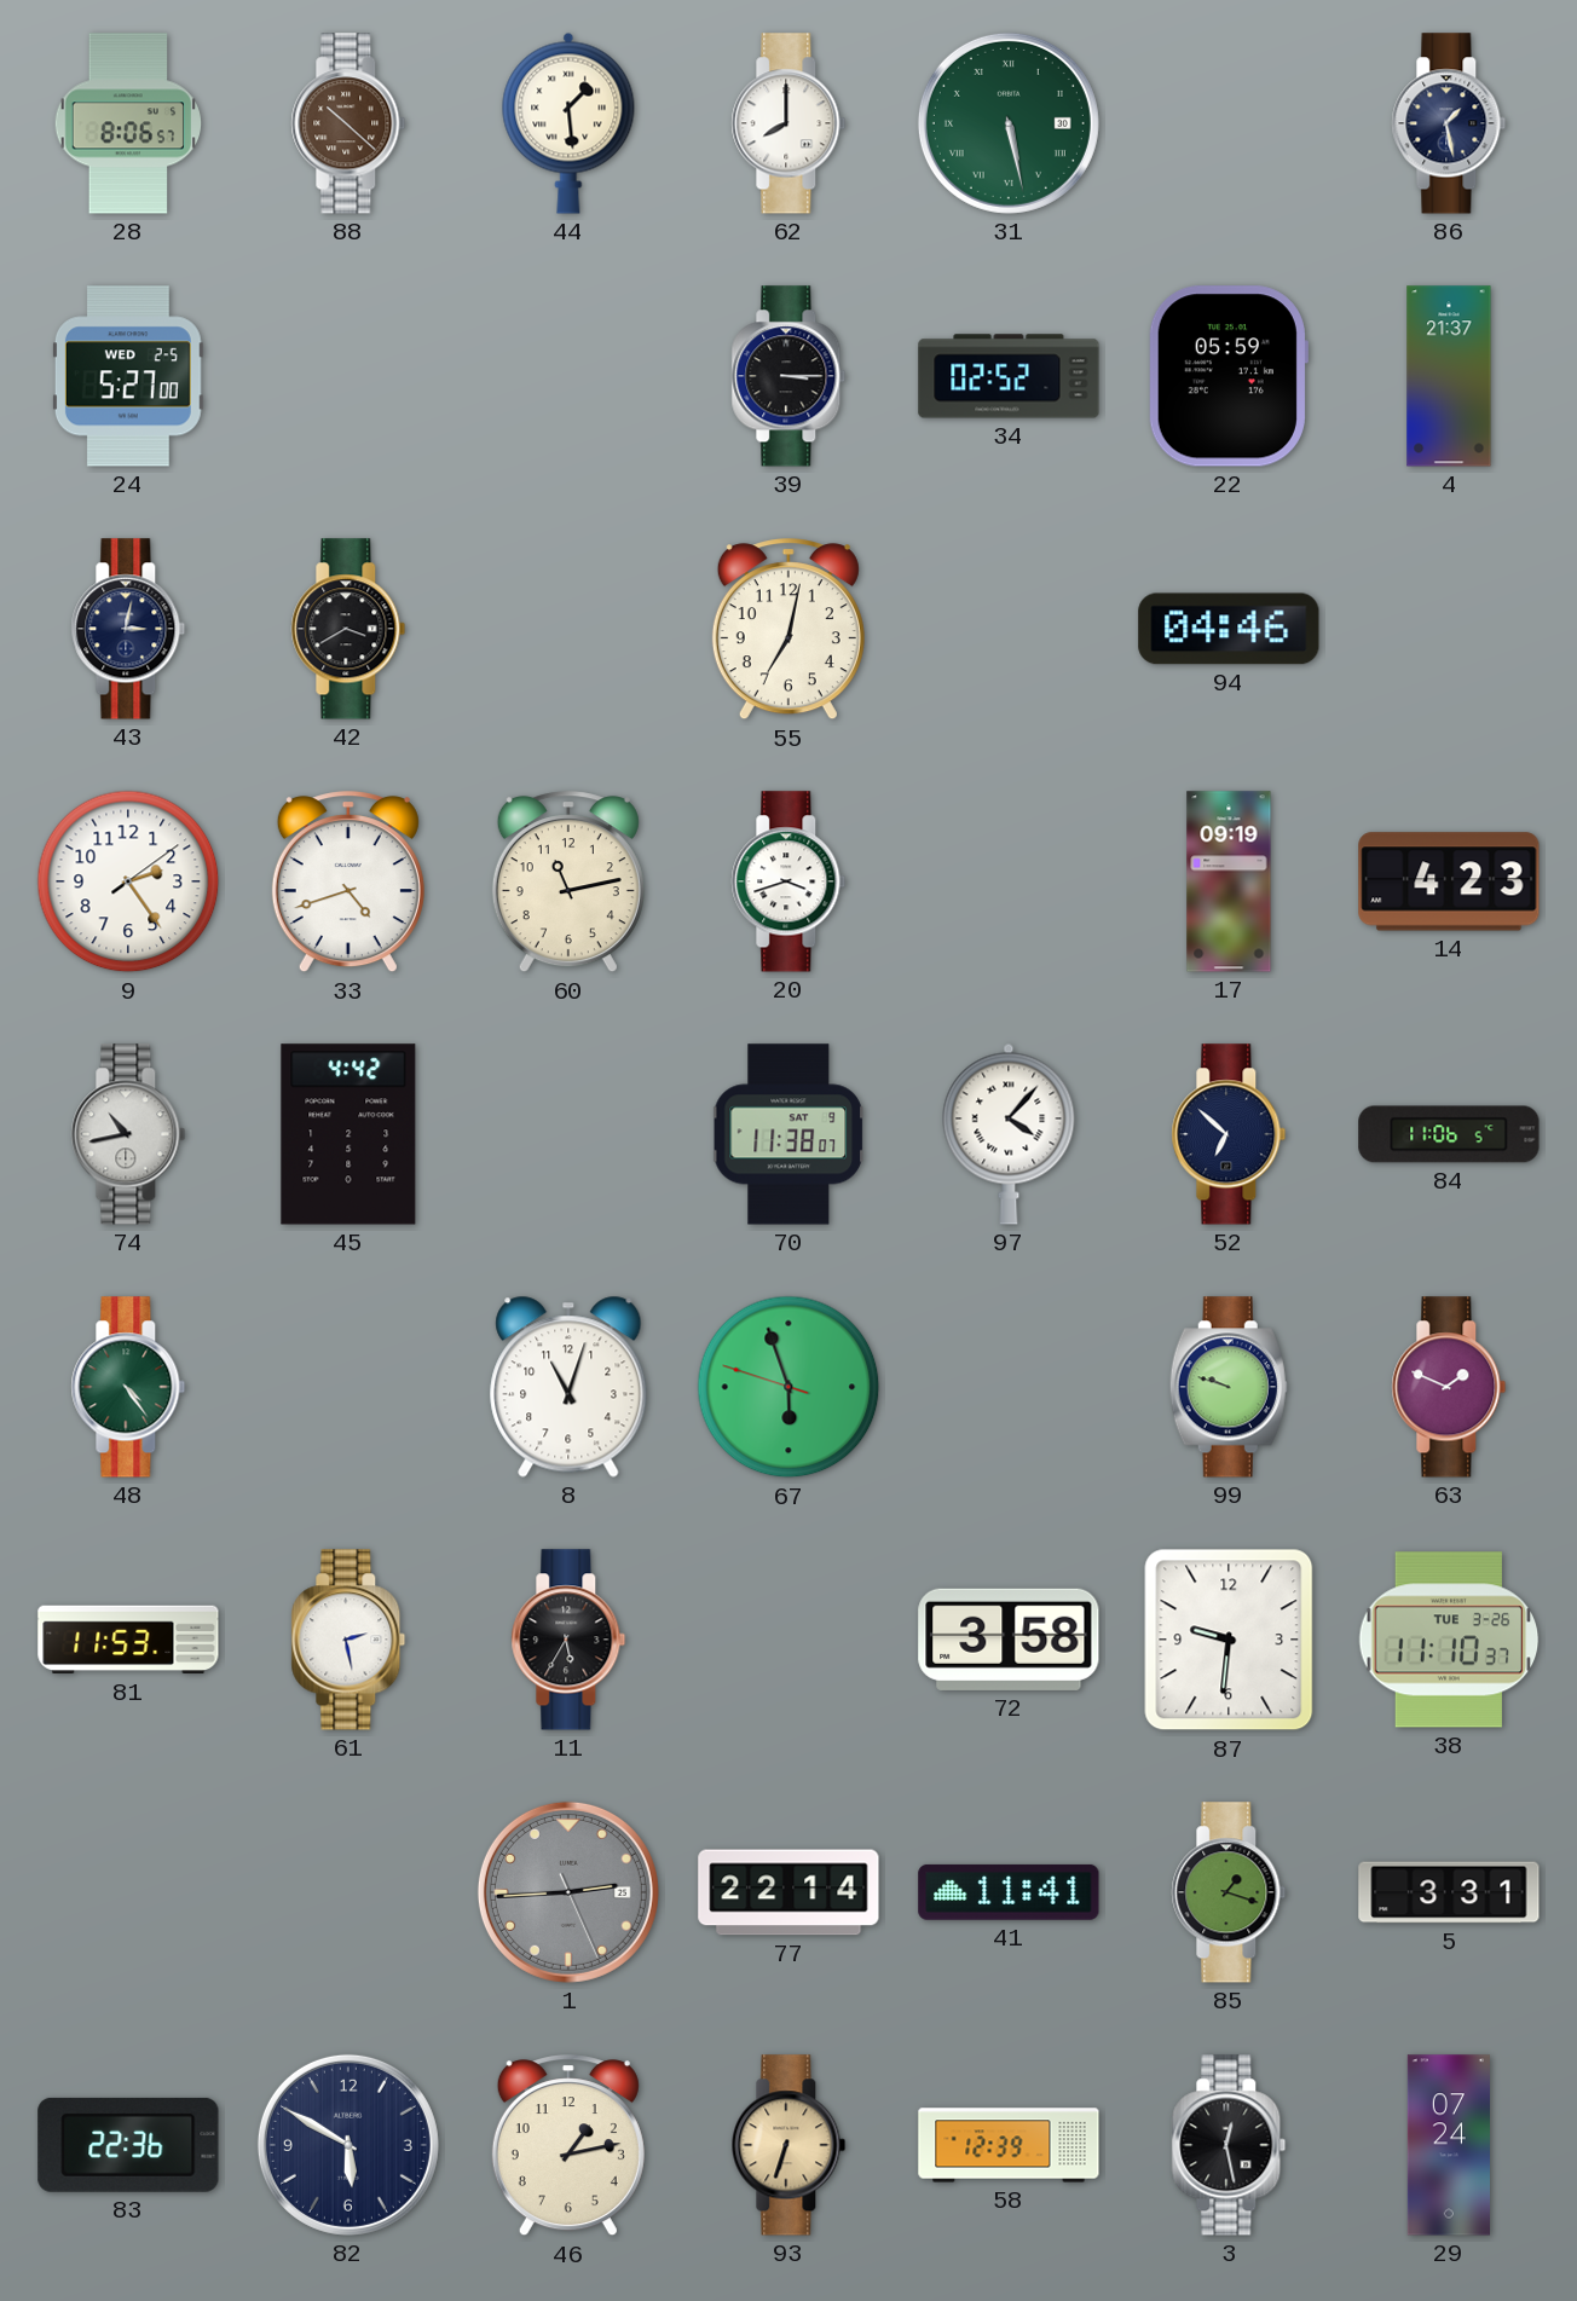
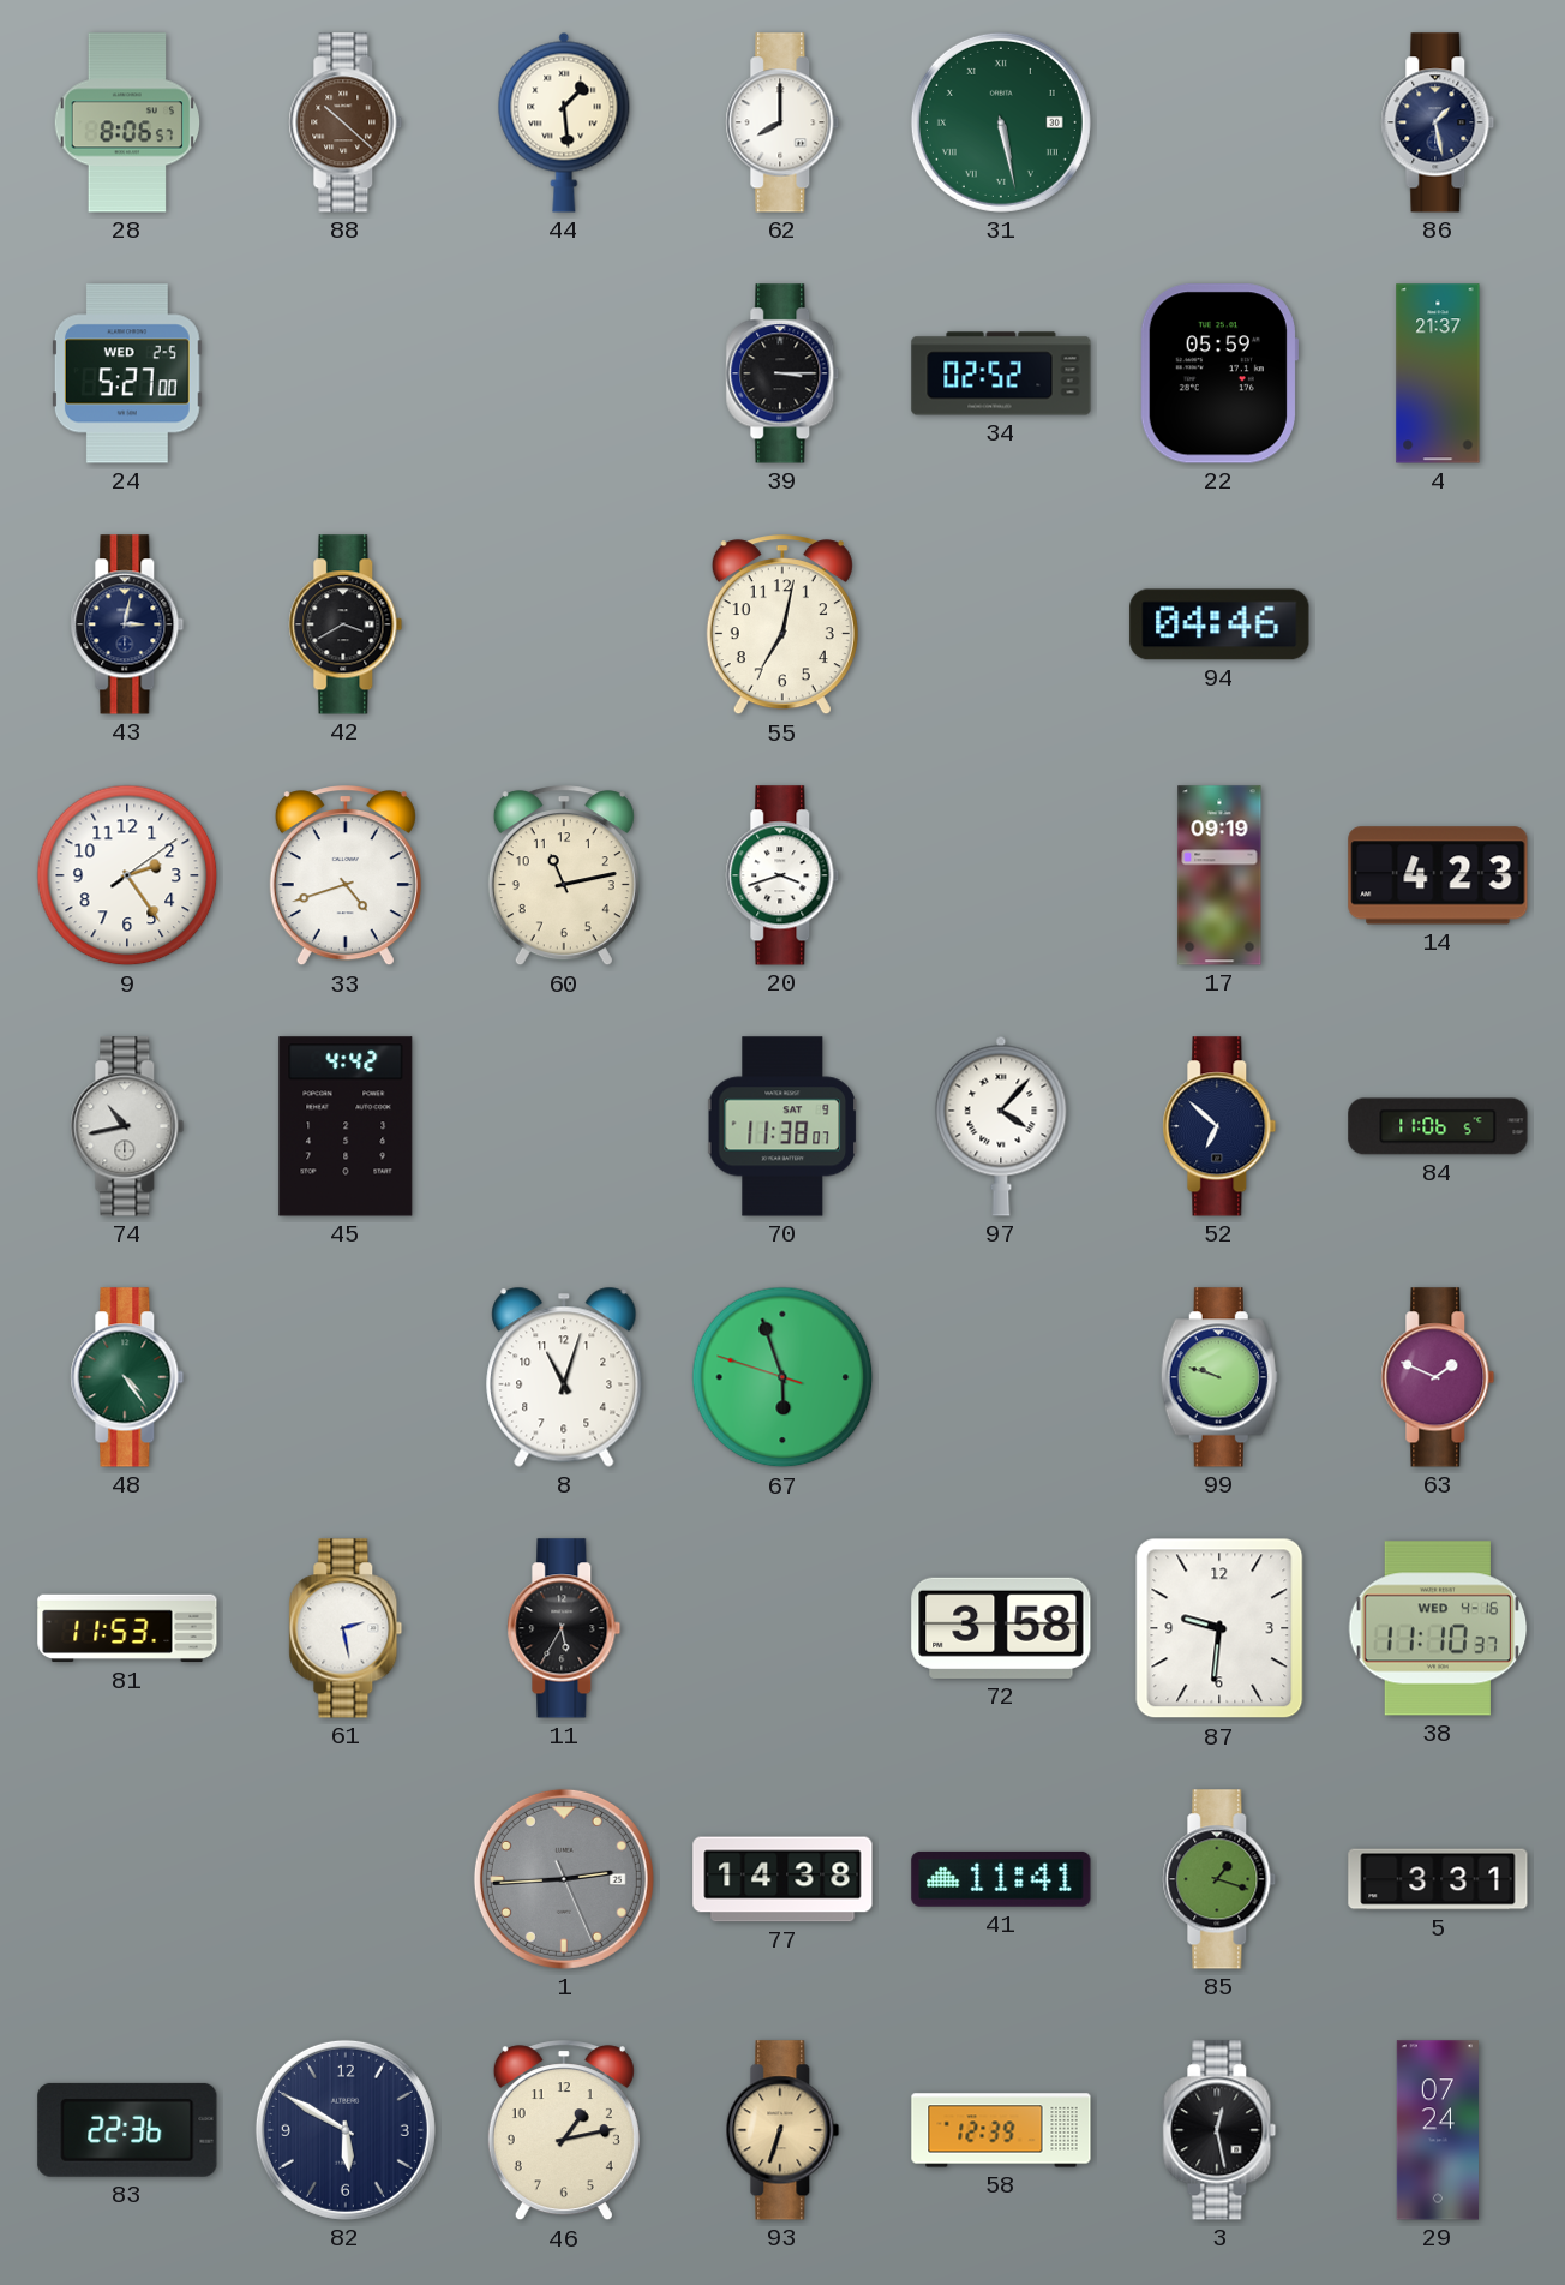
38 date: TUE 3-26 -> WED 4-16 (1438, 1628)
77: 22:14 -> 14:38 (782, 1879)
